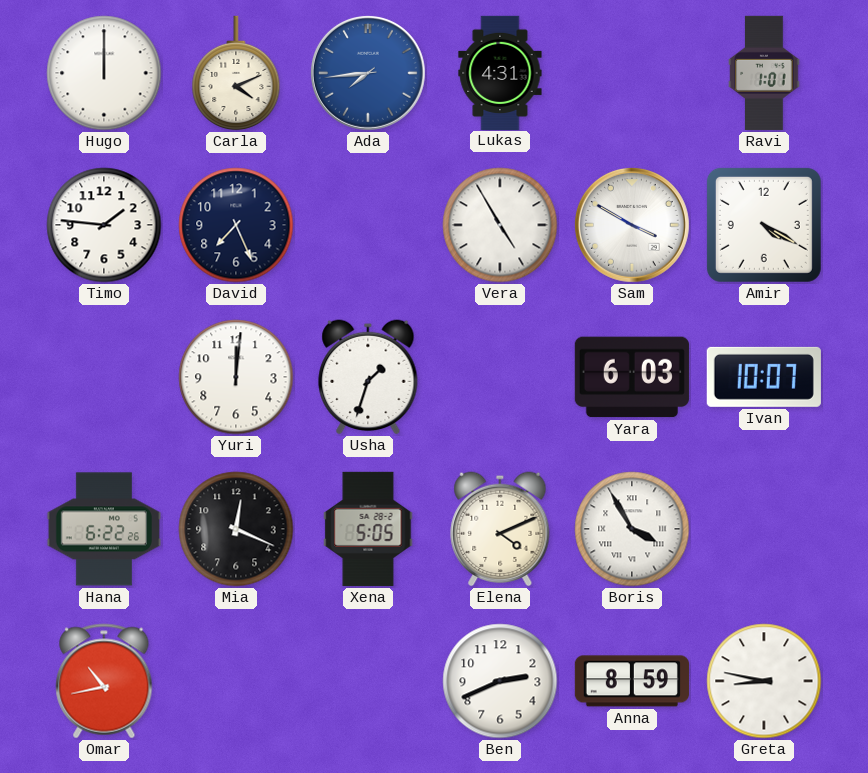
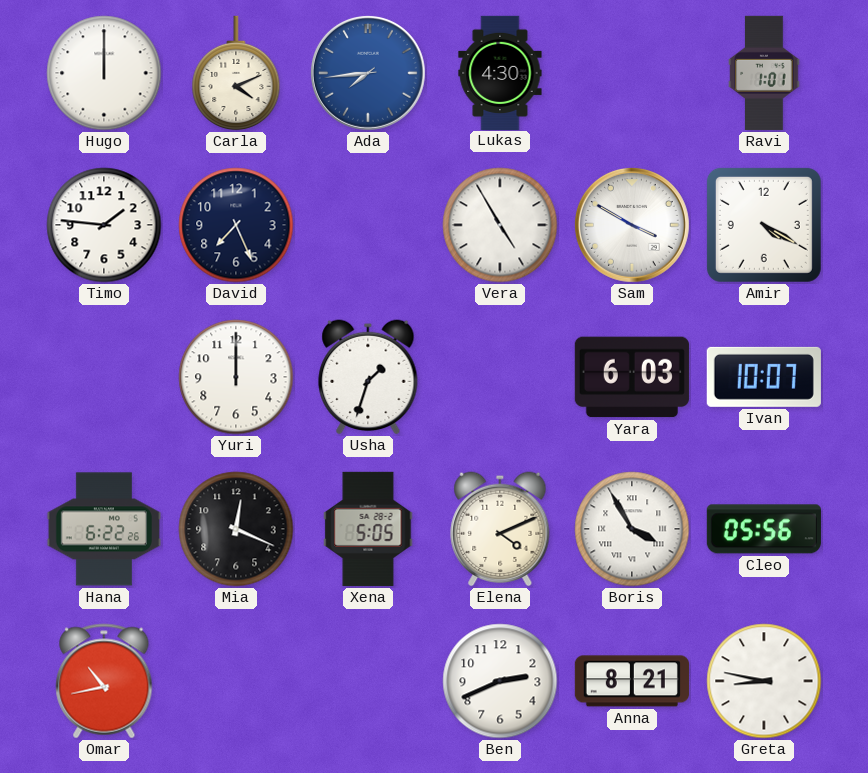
Lukas: 4:31 -> 4:30 (500, 72)
Yuri: 12:01 -> 12:00 (236, 377)
Cleo: none -> 05:56 (764, 529)
Anna: 8:59 -> 8:21 (632, 681)
